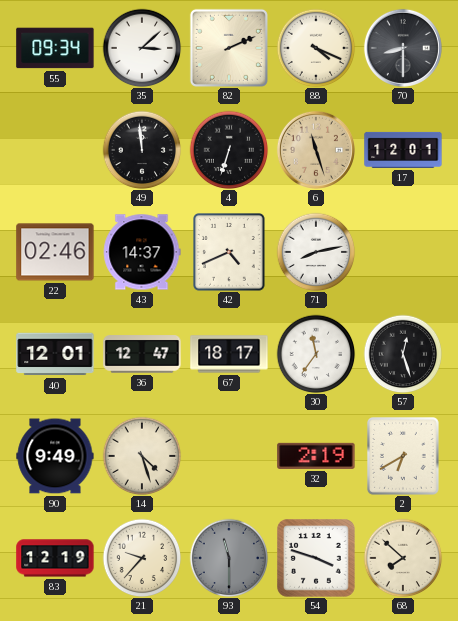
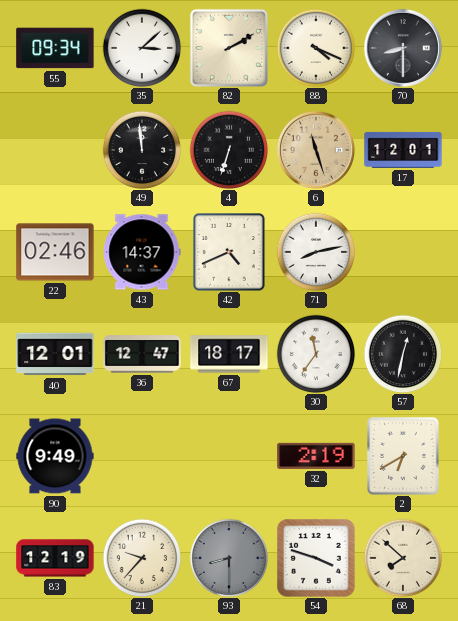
82: 2:11 -> 2:10 (229, 48)
57: 12:27 -> 12:32 (403, 354)
14: 4:27 -> none (142, 456)
93: 11:30 -> 8:30 (229, 558)
